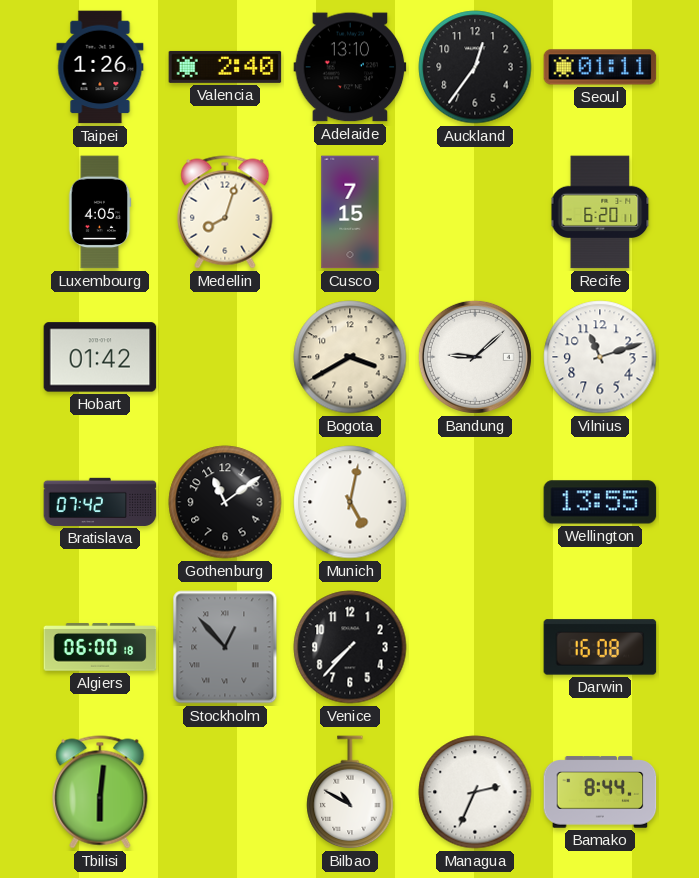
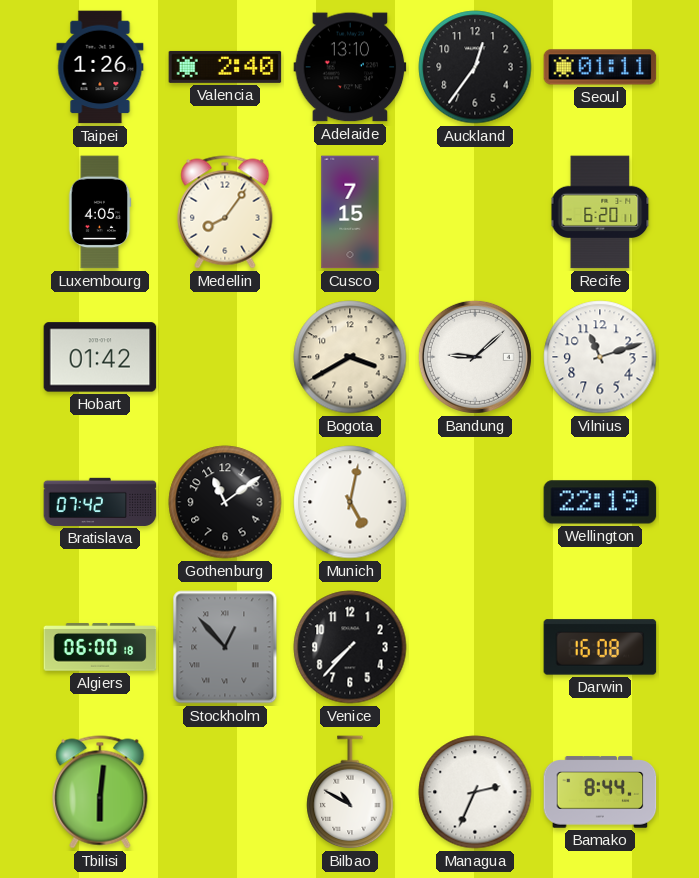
Medellin: 8:03 -> 8:06 (225, 212)
Wellington: 13:55 -> 22:19 (600, 502)
